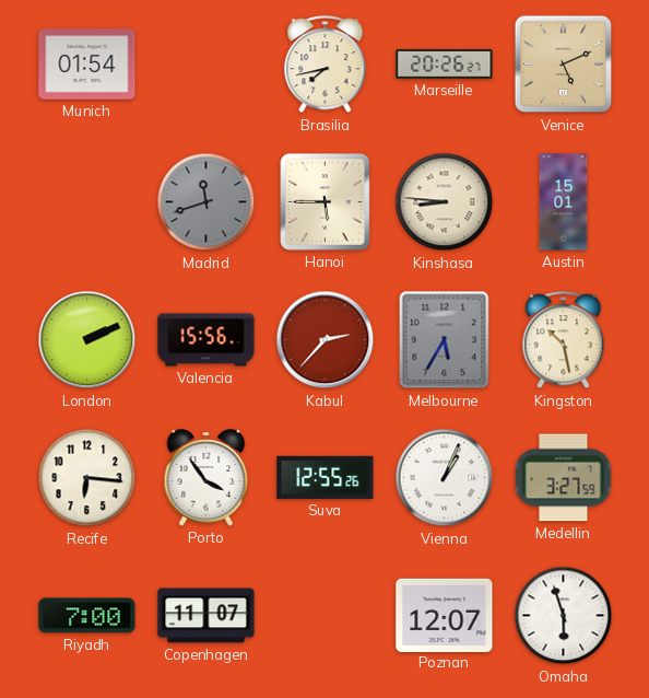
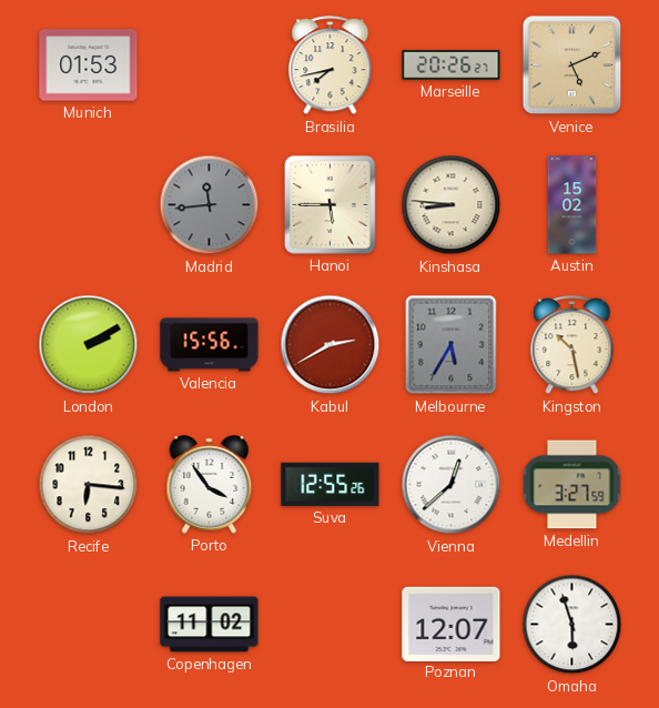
Munich: 01:54 -> 01:53 (89, 65)
Madrid: 11:42 -> 11:44 (210, 205)
Austin: 15:01 -> 15:02 (572, 205)
London: 2:11 -> 2:10 (89, 345)
Kabul: 2:37 -> 2:40 (331, 345)
Vienna: 1:04 -> 12:38 (452, 485)
Riyadh: 7:00 -> none (87, 616)
Copenhagen: 11:07 -> 11:02 (210, 625)
